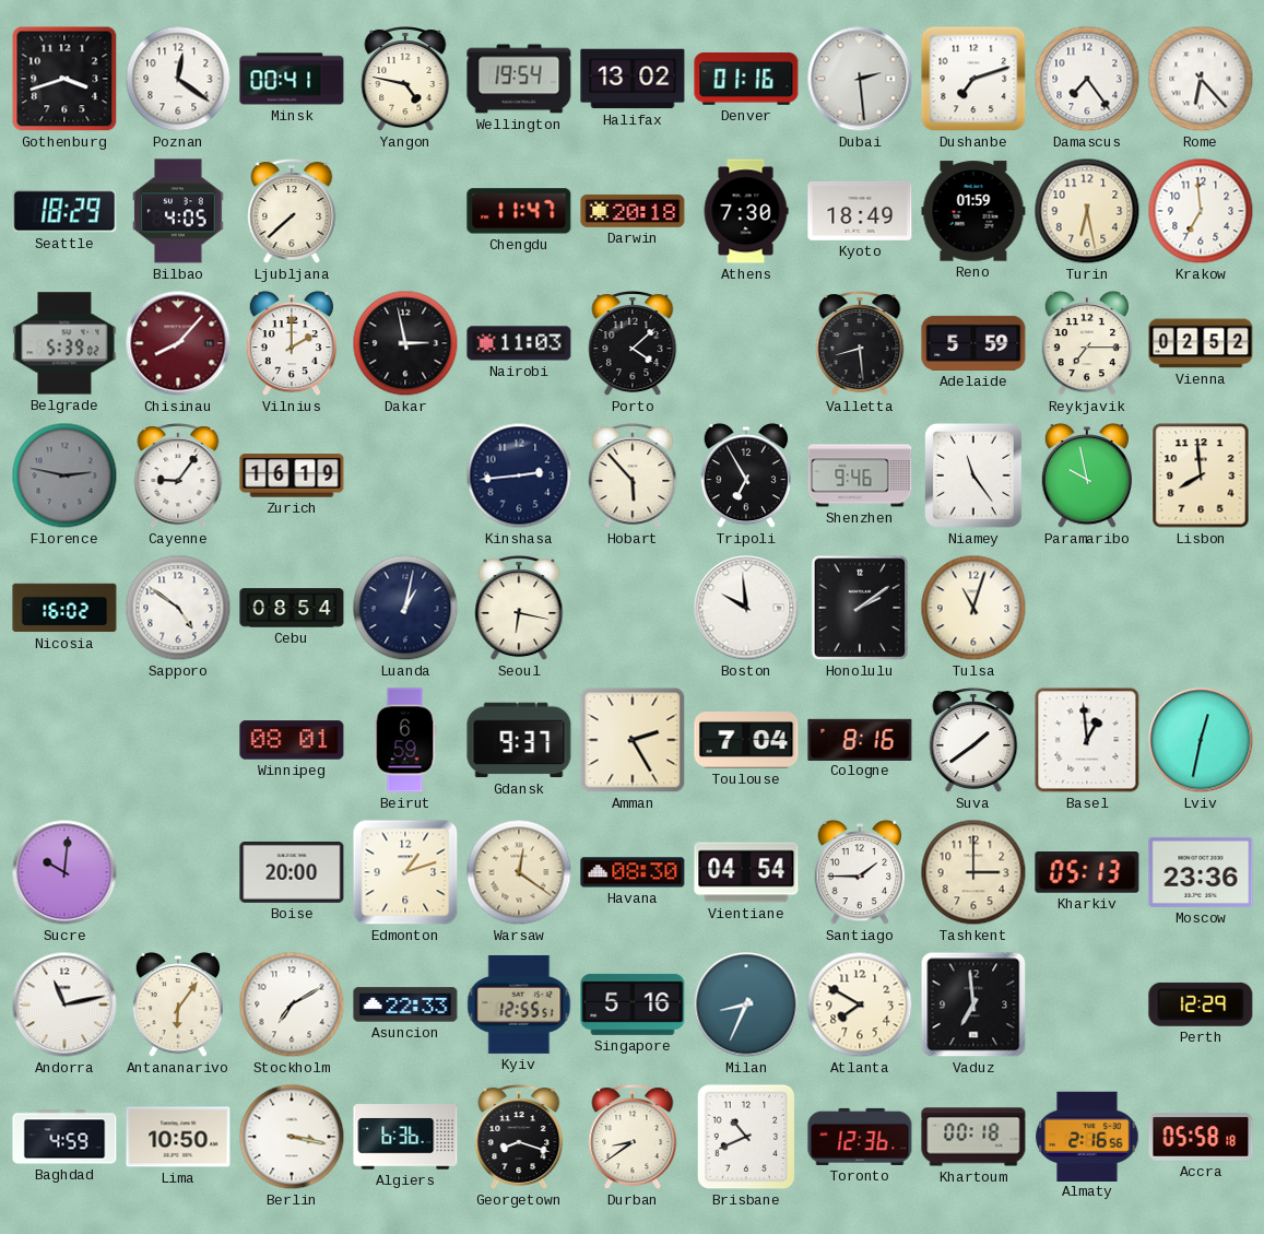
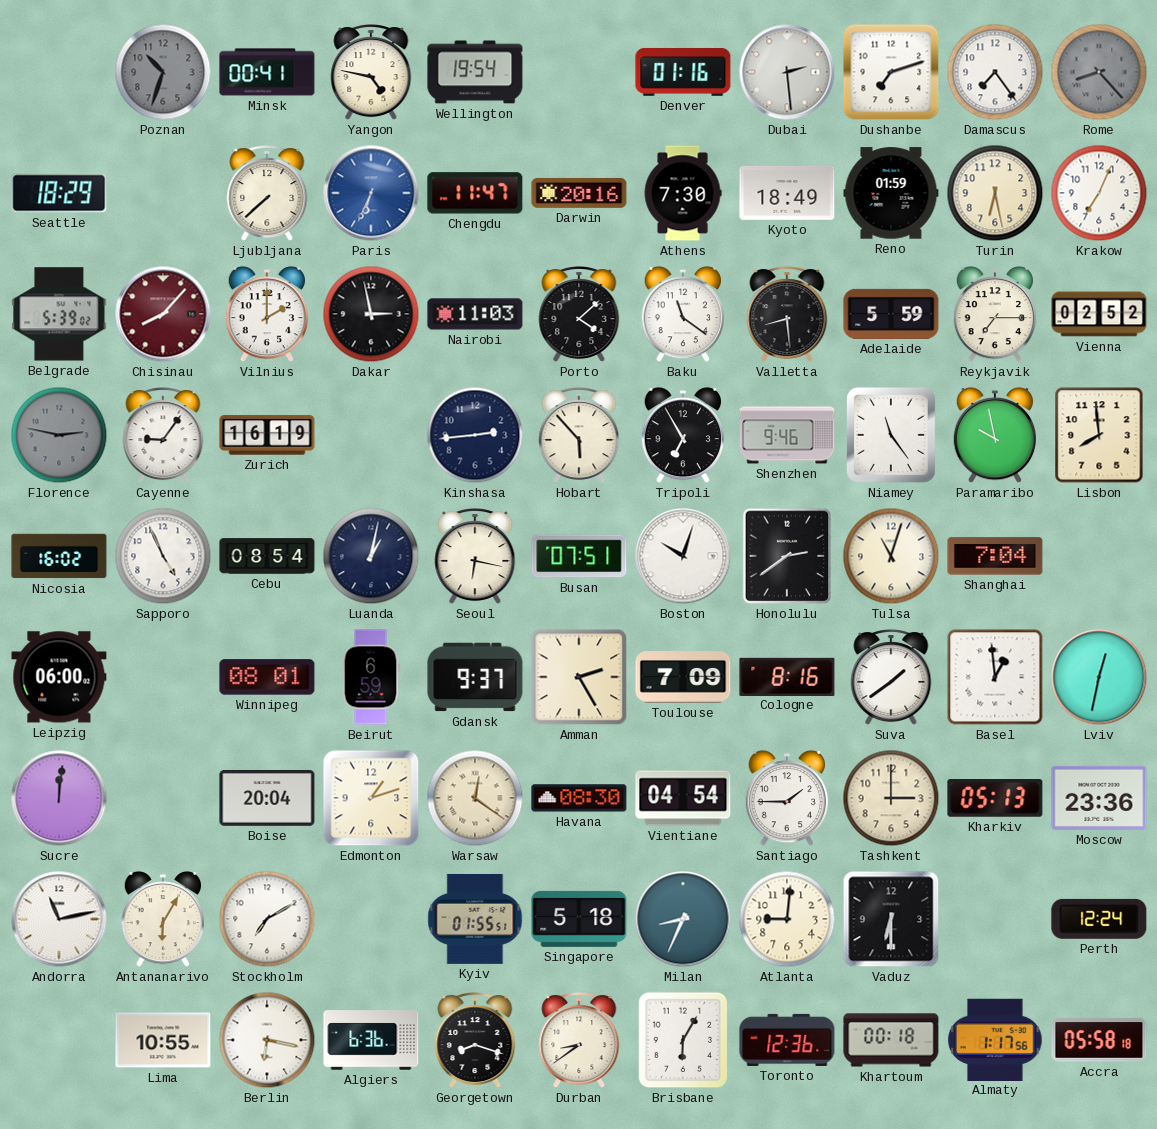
Gothenburg: 3:42 -> none (64, 79)
Poznan: 12:21 -> 10:33 (163, 72)
Poznan dial: white -> grey (163, 72)
Halifax: 13:02 -> none (633, 79)
Rome: 6:23 -> 8:23 (1099, 72)
Rome dial: white -> grey (1099, 72)
Bilbao: 4:05 -> none (178, 211)
Paris: none -> 6:34 (371, 193)
Darwin: 20:18 -> 20:16 (579, 193)
Krakow: 6:59 -> 7:04 (1099, 193)
Baku: none -> 11:21 (683, 314)
Sapporo: 4:51 -> 4:56 (163, 556)
Busan: none -> 07:51 (579, 556)
Boston: 9:59 -> 10:03 (683, 556)
Honolulu: 2:09 -> 2:39 (787, 556)
Shanghai: none -> 7:04 (995, 556)
Leipzig: none -> 06:00 (59, 677)
Toulouse: 7:04 -> 7:09 (683, 677)
Sucre: 10:01 -> 12:01 (59, 798)
Boise: 20:00 -> 20:04 (267, 798)
Antananarivo: 6:06 -> 6:05 (163, 919)
Asuncion: 22:33 -> none (405, 1004)
Kyiv: 12:55 -> 01:55 (475, 919)
Singapore: 5:16 -> 5:18 (579, 919)
Atlanta: 7:50 -> 9:01 (787, 919)
Vaduz: 6:59 -> 6:30 (891, 919)
Perth: 12:29 -> 12:24 (1099, 919)
Baghdad: 4:59 -> none (64, 1137)
Lima: 10:50 -> 10:55 (163, 1040)
Berlin: 3:17 -> 6:17 (267, 1040)
Brisbane: 10:41 -> 6:05 (683, 1040)
Almaty: 2:16 -> 1:17 (995, 1039)
